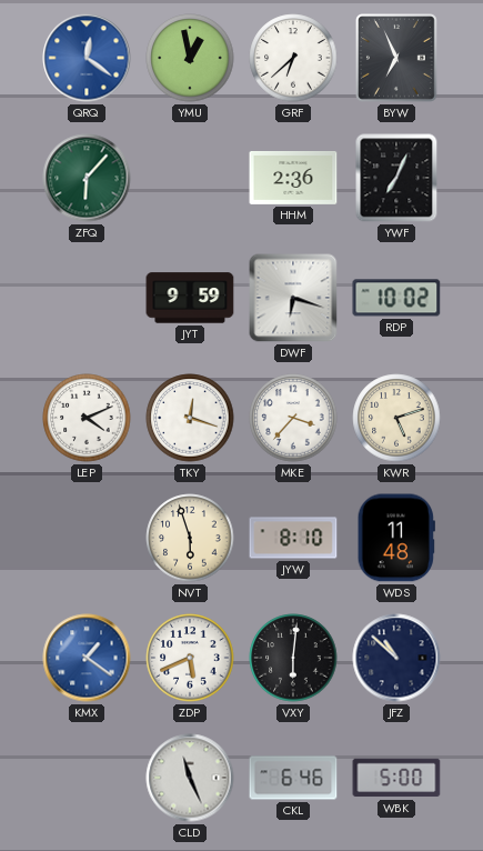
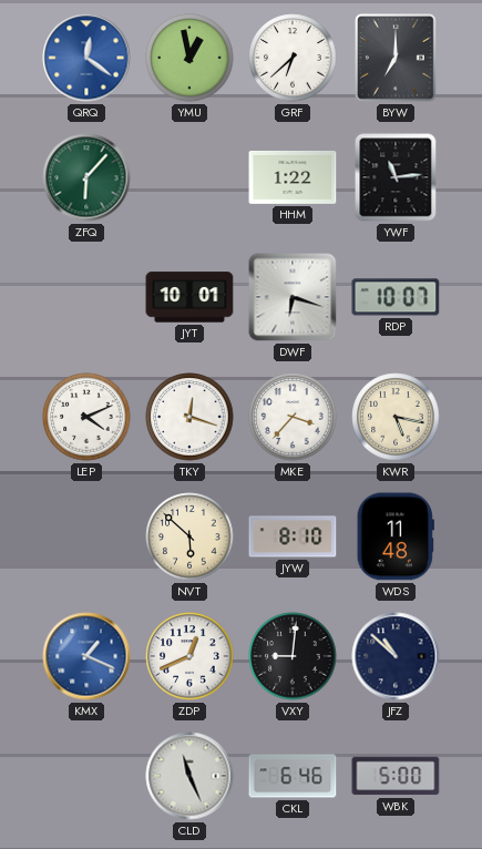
BYW: 6:56 -> 7:00 (397, 59)
HHM: 2:36 -> 1:22 (293, 177)
YWF: 7:04 -> 11:14 (396, 177)
JYT: 9:59 -> 10:01 (189, 297)
RDP: 10:02 -> 10:07 (396, 297)
KWR: 5:12 -> 5:17 (396, 417)
NVT: 5:57 -> 5:52 (189, 536)
KMX: 1:21 -> 1:19 (86, 656)
ZDP: 5:41 -> 12:41 (189, 656)
VXY: 6:01 -> 9:01 (293, 656)
